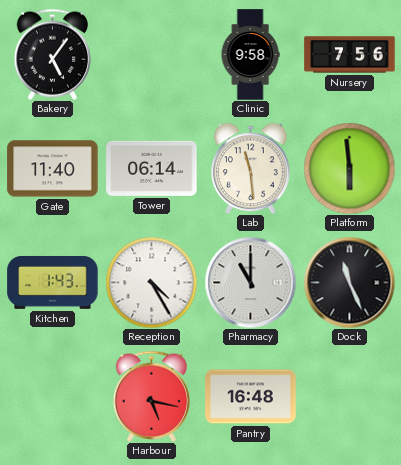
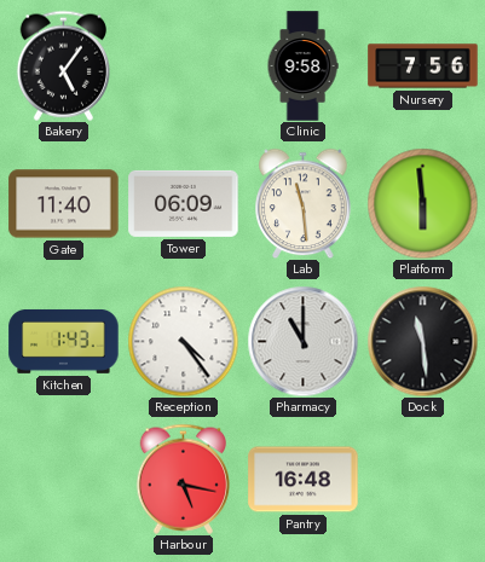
Tower: 06:14 -> 06:09 (184, 203)
Reception: 4:25 -> 4:24 (183, 341)
Dock: 11:26 -> 11:29 (422, 341)
